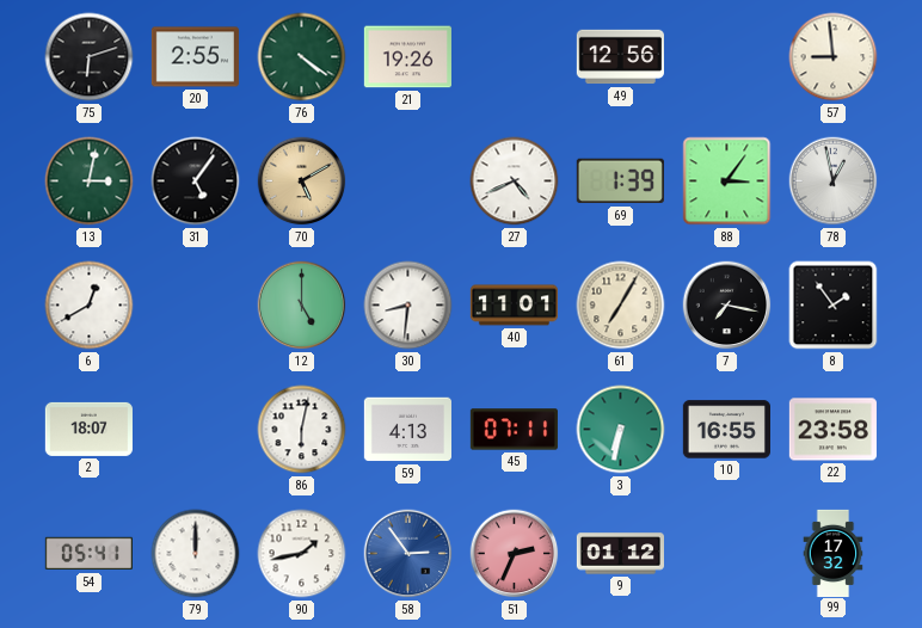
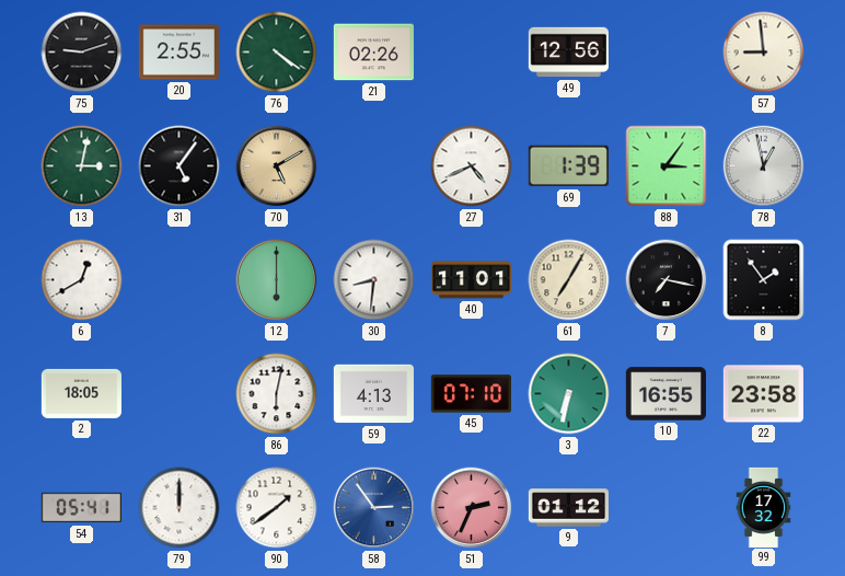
75: 6:12 -> 9:12 (82, 53)
21: 19:26 -> 02:26 (373, 53)
12: 5:00 -> 6:00 (277, 280)
2: 18:07 -> 18:05 (81, 393)
45: 07:11 -> 07:10 (471, 394)
90: 1:43 -> 1:39 (277, 508)
